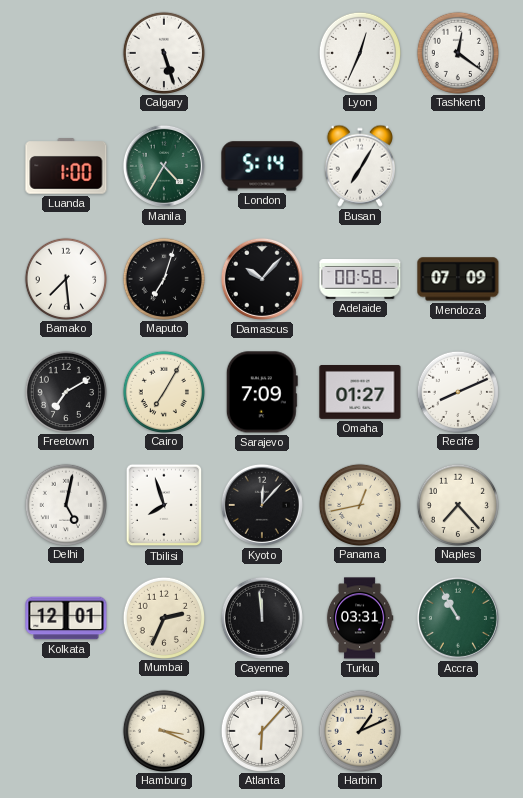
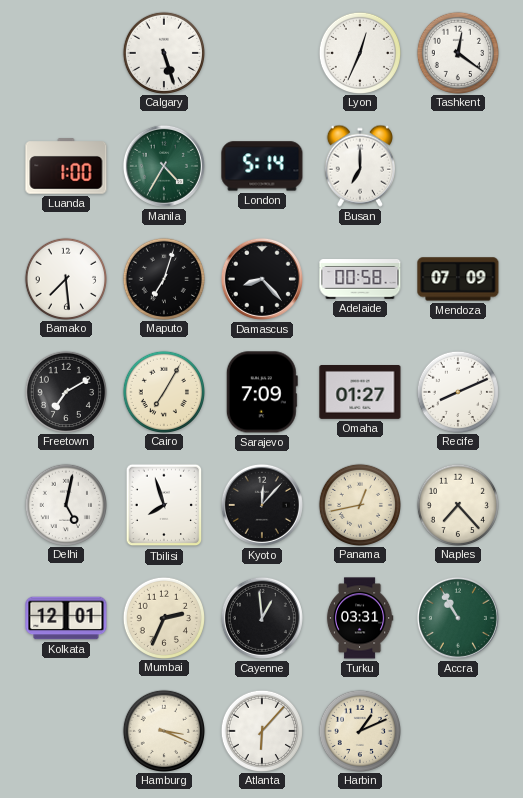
Busan: 7:05 -> 7:00 (360, 166)
Damascus: 10:07 -> 8:23 (262, 279)
Cayenne: 11:59 -> 12:59 (262, 618)
